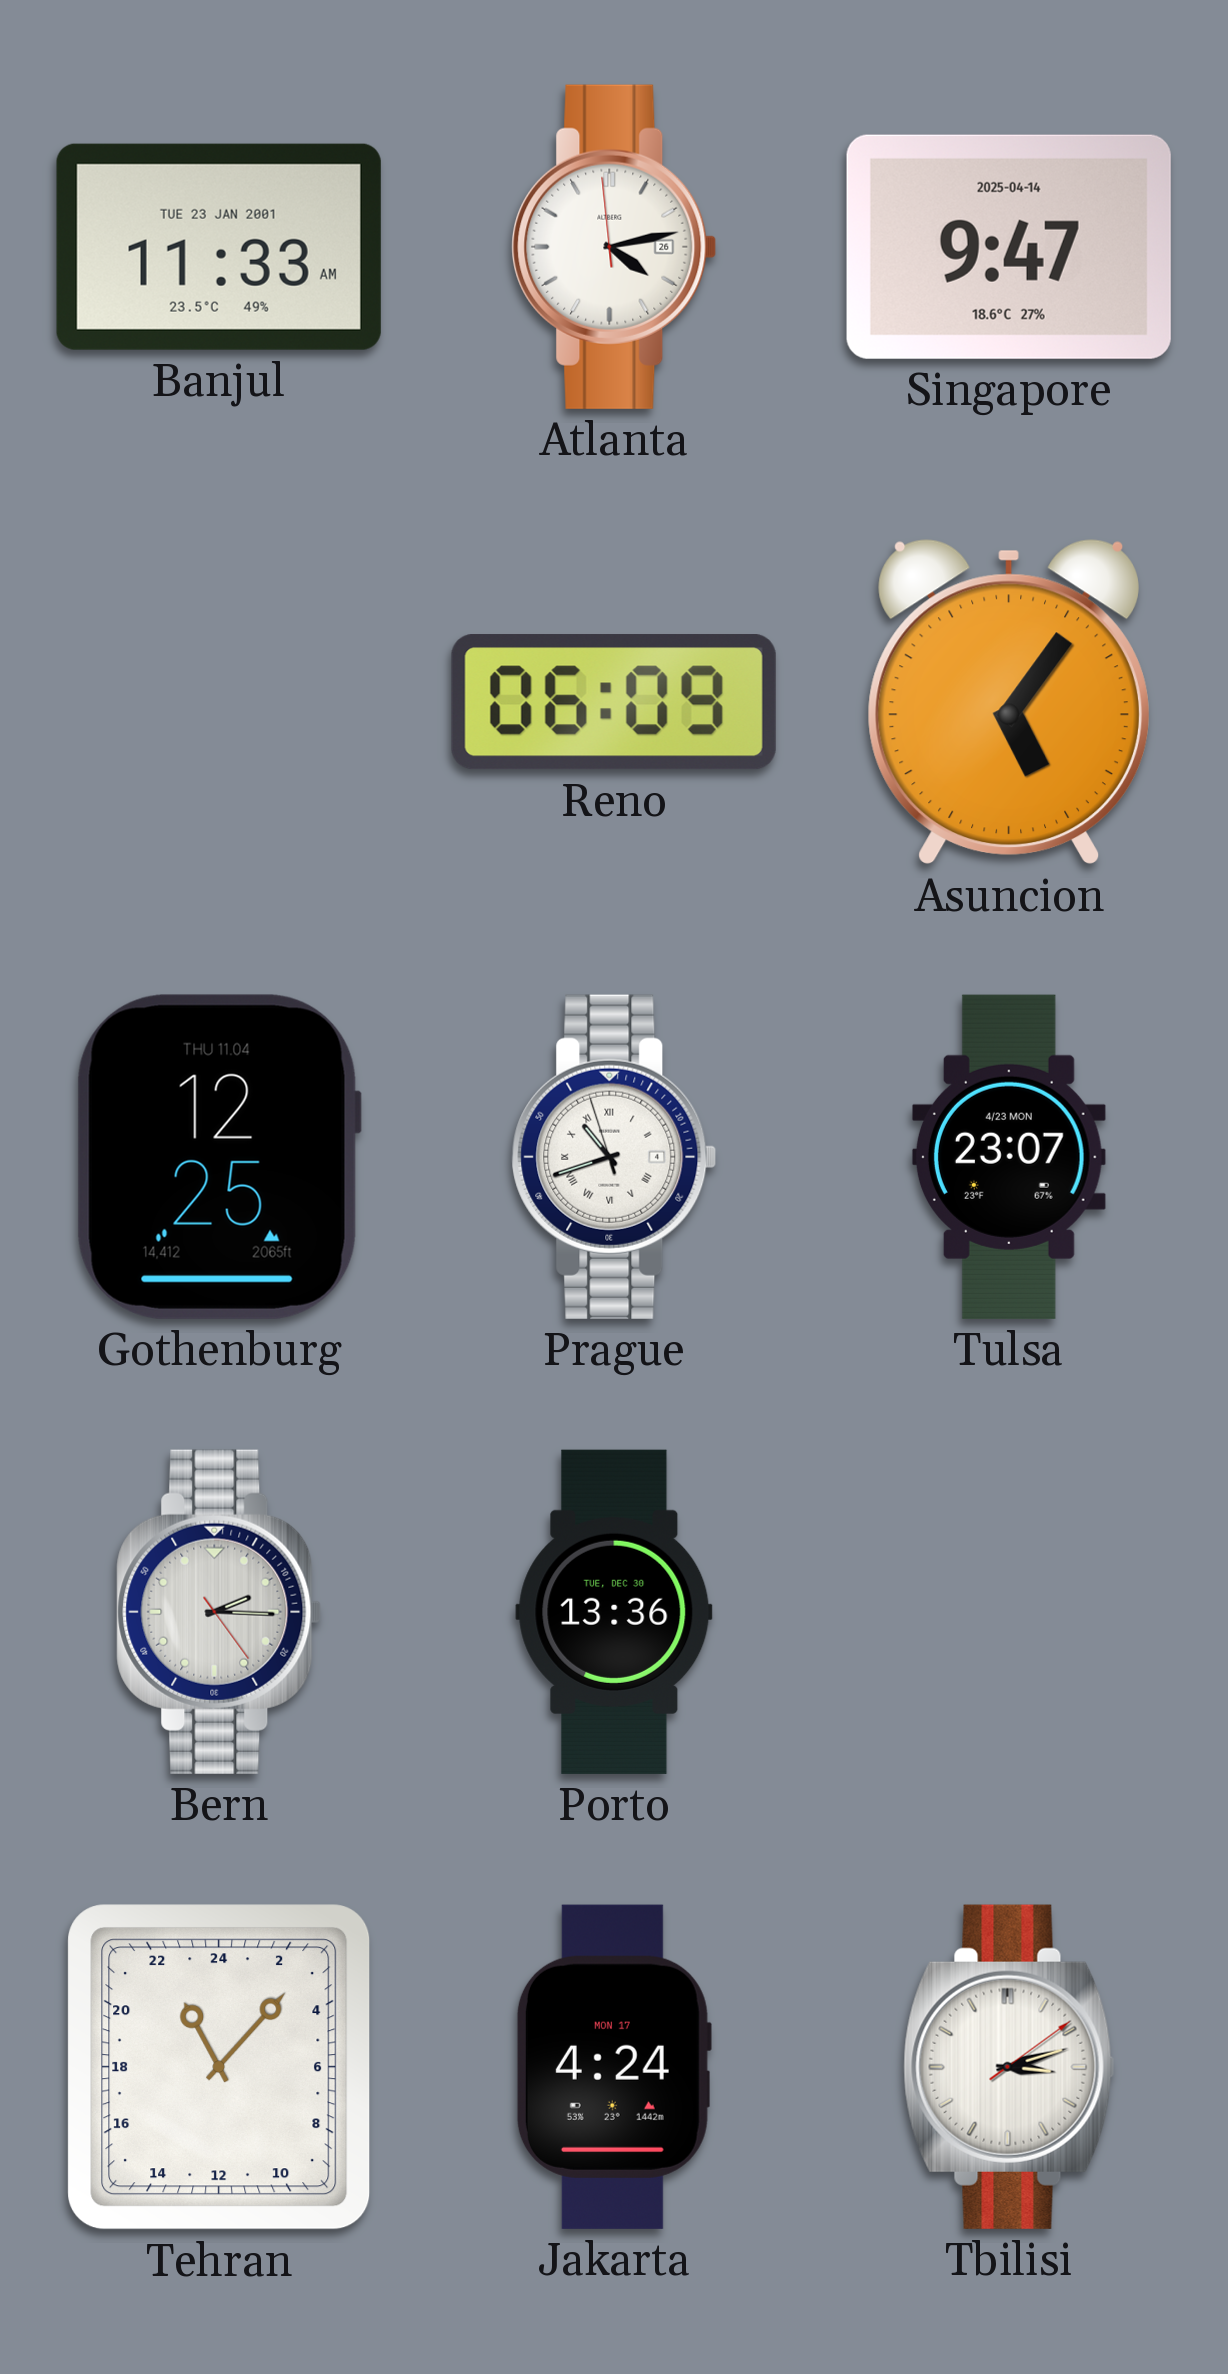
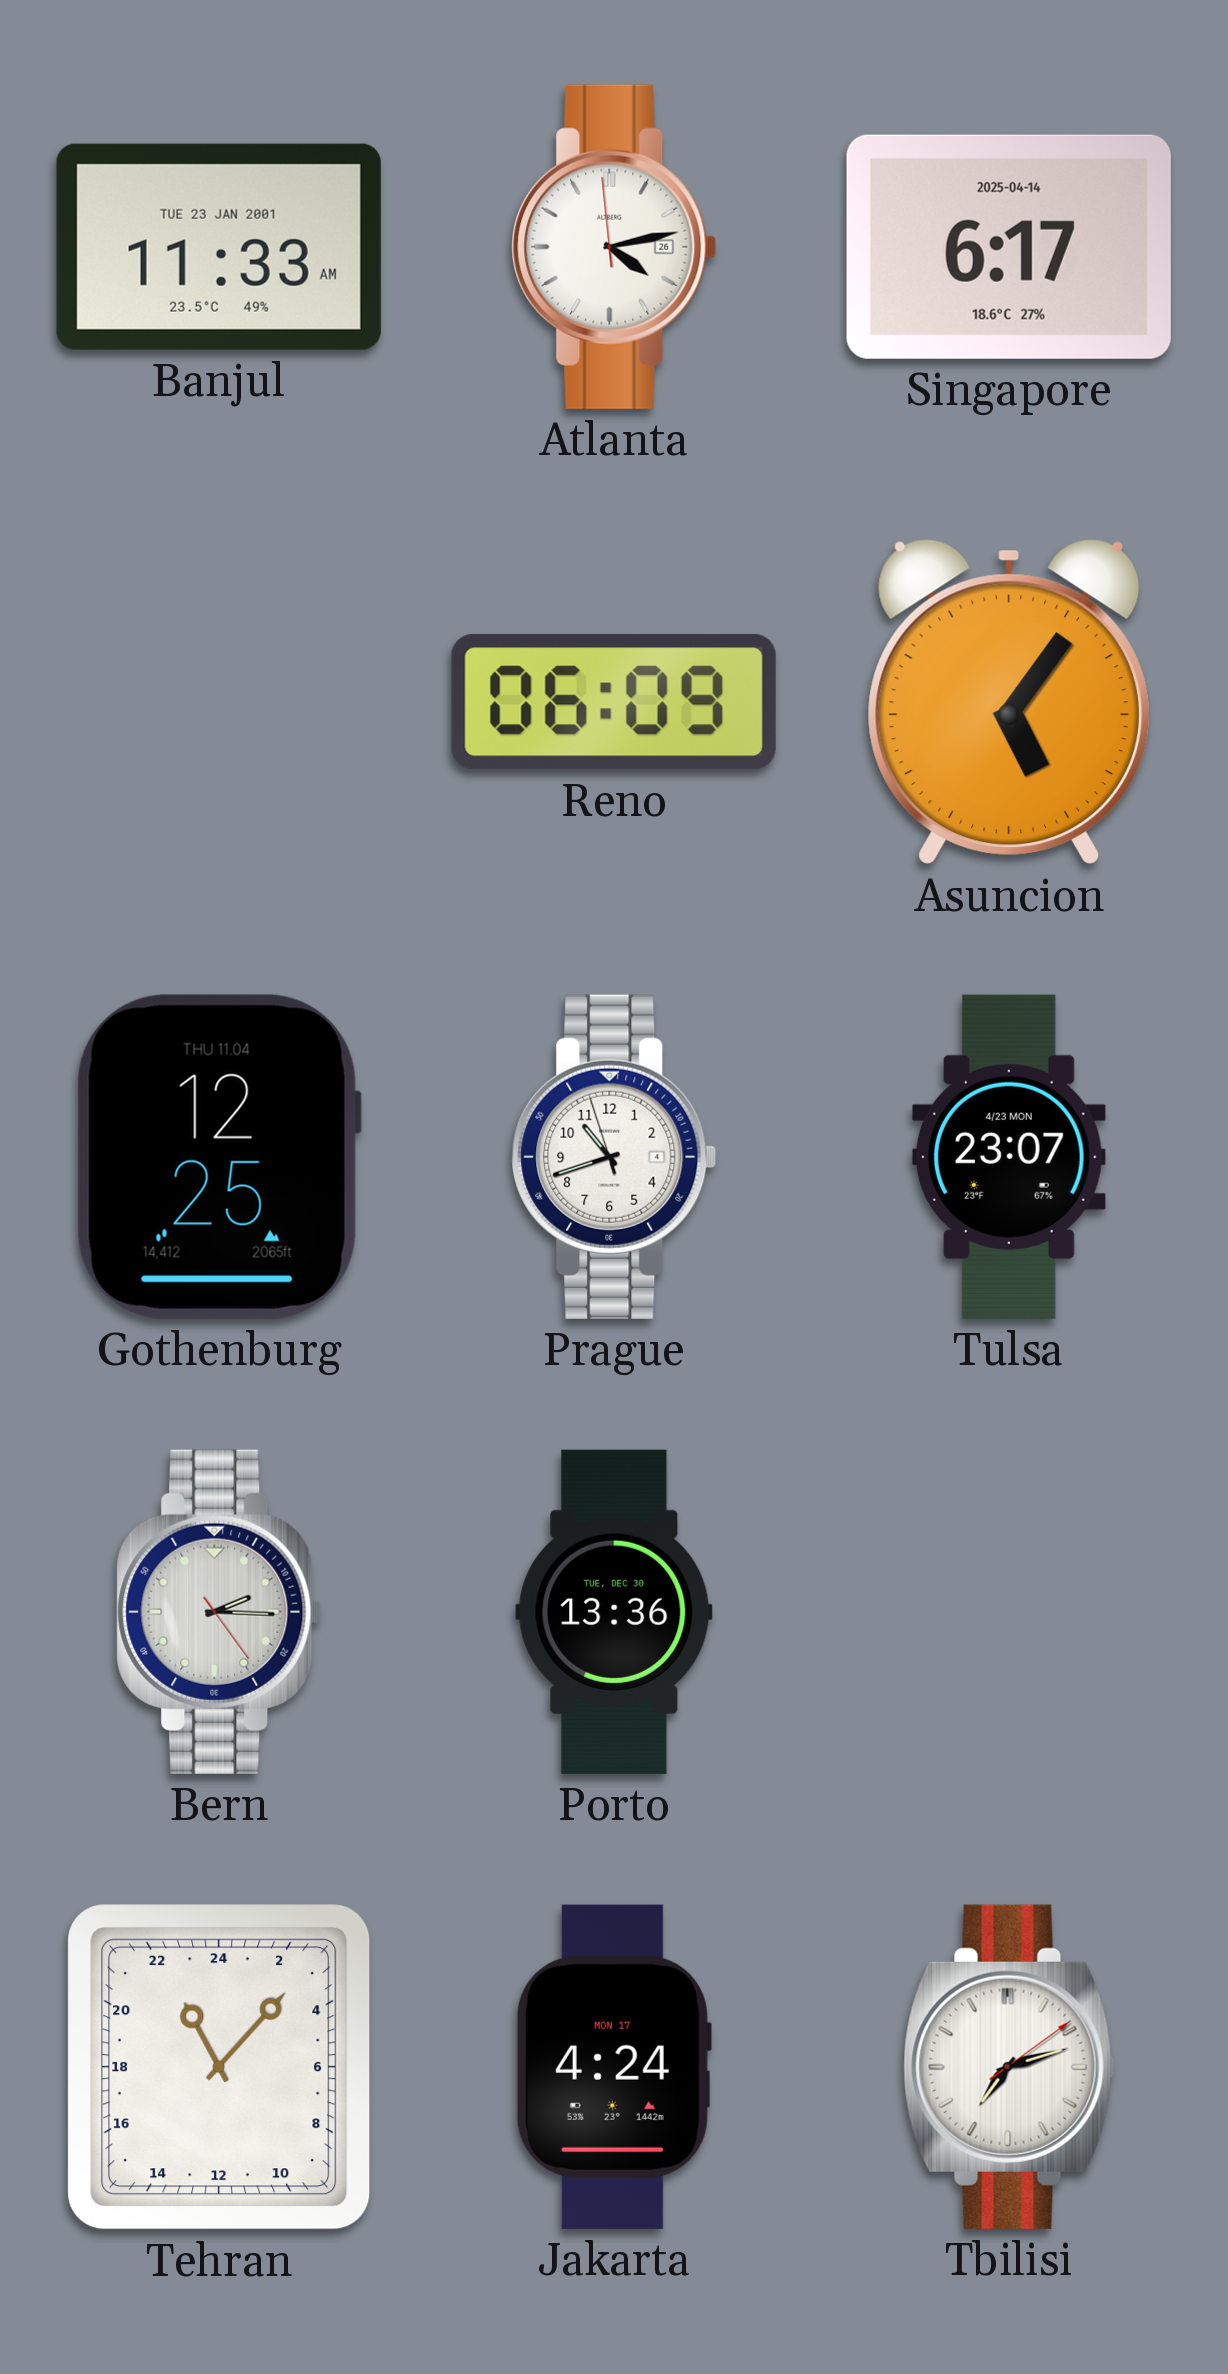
Singapore: 9:47 -> 6:17 (1009, 247)
Prague numerals: Roman -> Arabic (614, 1157)
Tbilisi: 3:12 -> 7:12 (1009, 2067)
